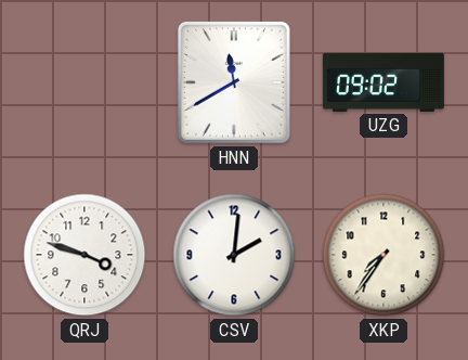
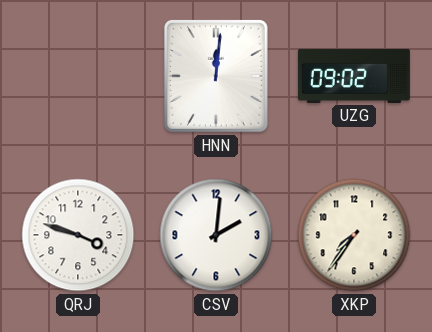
HNN: 11:40 -> 12:01 (216, 76)
